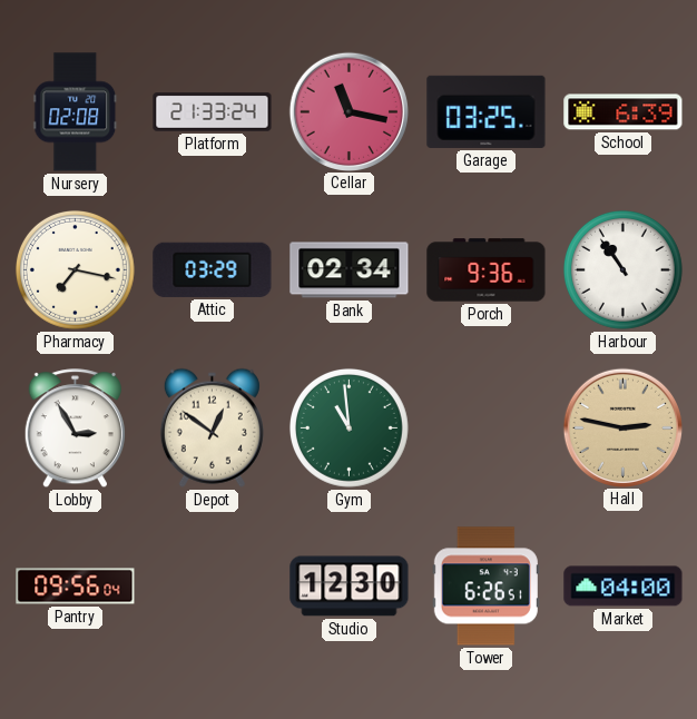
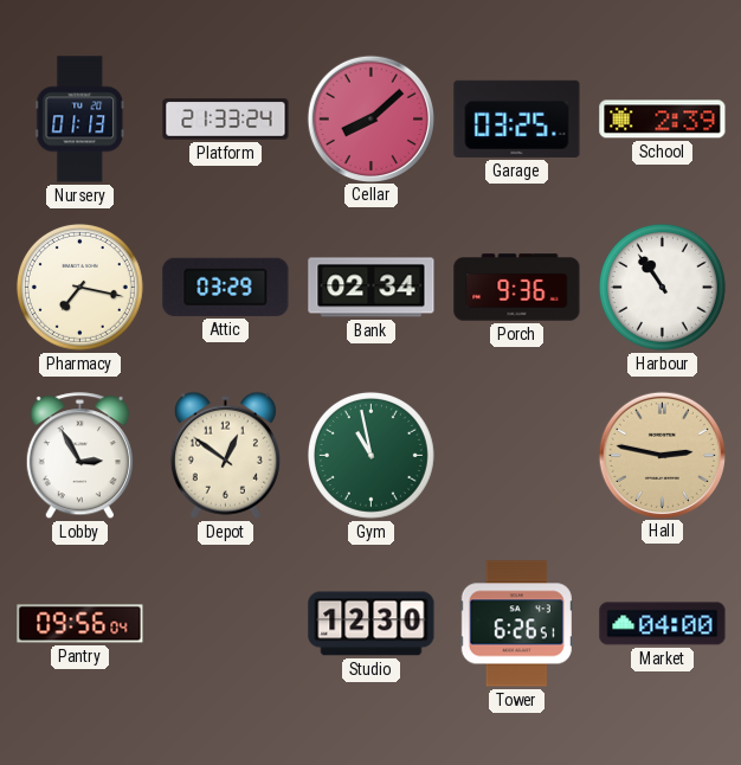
Nursery: 02:08 -> 01:13 (80, 120)
Cellar: 11:17 -> 8:08 (370, 118)
School: 6:39 -> 2:39 (663, 120)
Gym: 10:59 -> 10:58 (370, 455)
